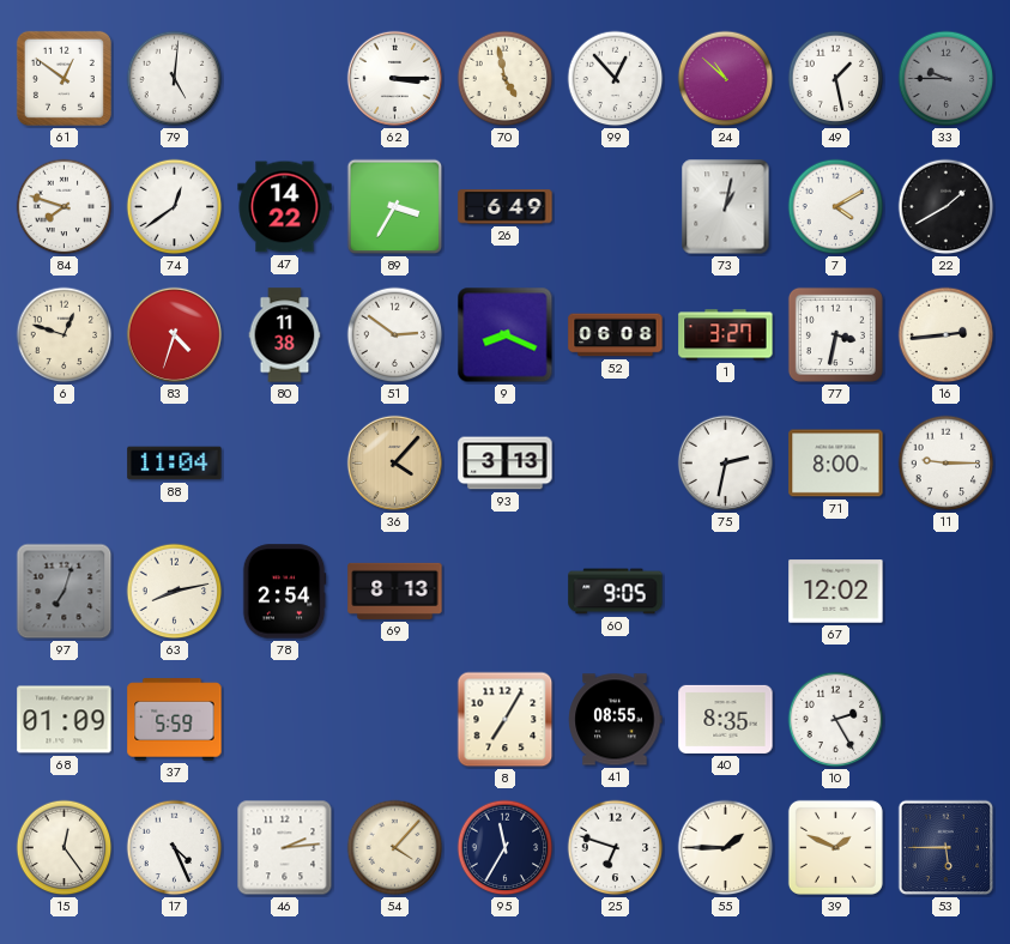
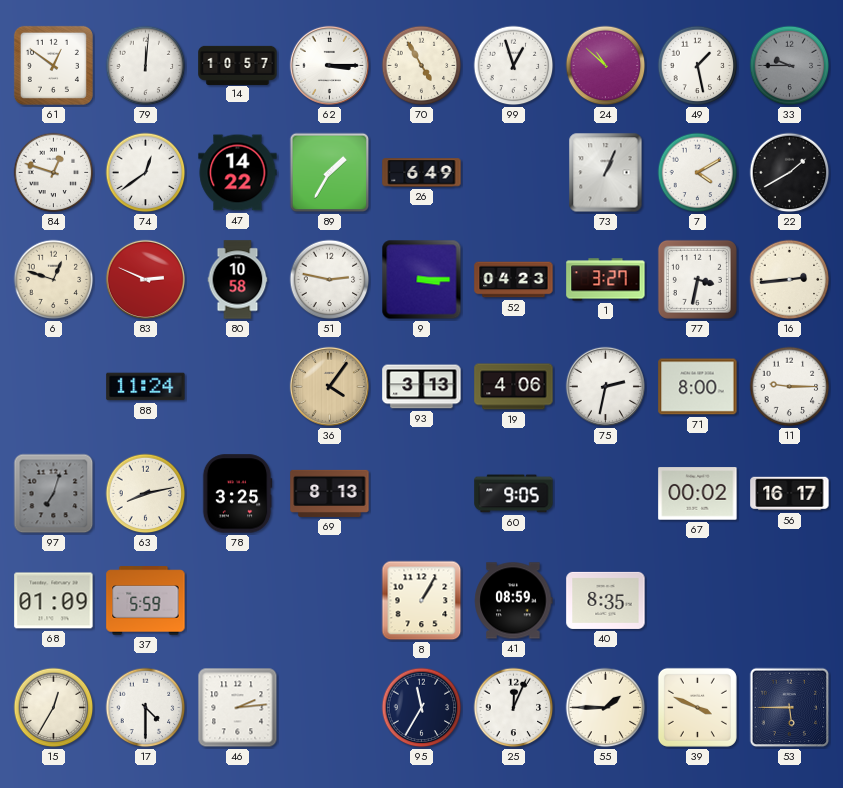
79: 5:01 -> 12:01 (146, 66)
14: none -> 10:57 (238, 65)
70: 4:58 -> 4:55 (422, 66)
99: 12:53 -> 12:57 (514, 66)
84: 7:48 -> 12:48 (54, 173)
89: 3:35 -> 1:35 (330, 173)
73: 1:02 -> 1:04 (606, 173)
83: 4:33 -> 2:49 (145, 279)
80: 11:38 -> 10:58 (238, 280)
51: 2:51 -> 2:47 (330, 280)
9: 8:19 -> 3:15 (422, 280)
52: 06:08 -> 04:23 (514, 280)
88: 11:04 -> 11:24 (146, 387)
36: 4:07 -> 4:06 (329, 386)
19: none -> 4:06 (514, 387)
78: 2:54 -> 3:25 (237, 494)
67: 12:02 -> 00:02 (698, 494)
56: none -> 16:17 (790, 494)
8: 7:05 -> 1:05 (422, 601)
41: 08:55 -> 08:59 (514, 601)
10: 2:25 -> none (836, 720)
15: 12:24 -> 12:35 (54, 708)
17: 4:26 -> 4:30 (146, 708)
54: 4:07 -> none (395, 848)
25: 6:48 -> 12:04 (514, 708)
39: 1:49 -> 3:49 (697, 707)
